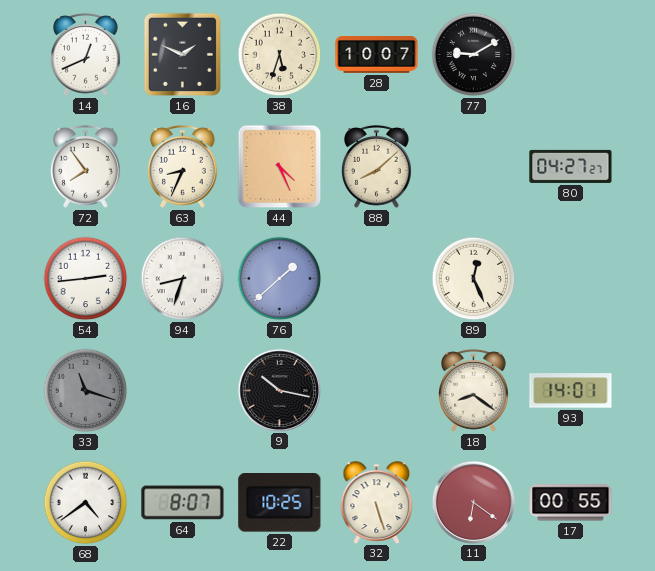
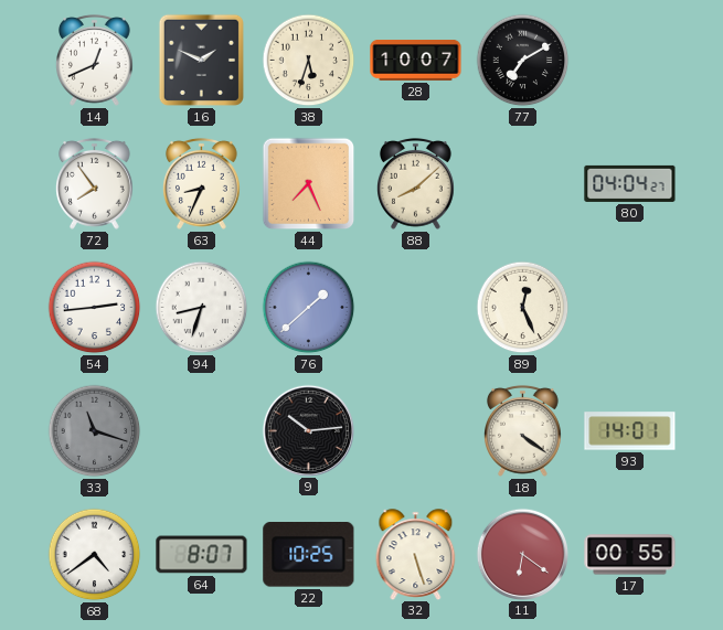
77: 9:10 -> 7:10 (523, 61)
44: 4:26 -> 7:26 (309, 184)
80: 04:27 -> 04:04 (630, 183)
9: 10:17 -> 10:14 (308, 430)
18: 8:21 -> 4:21 (523, 430)
